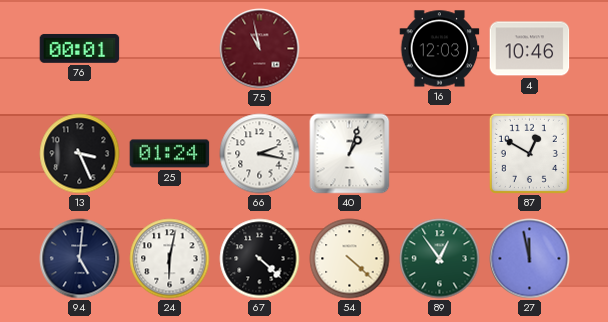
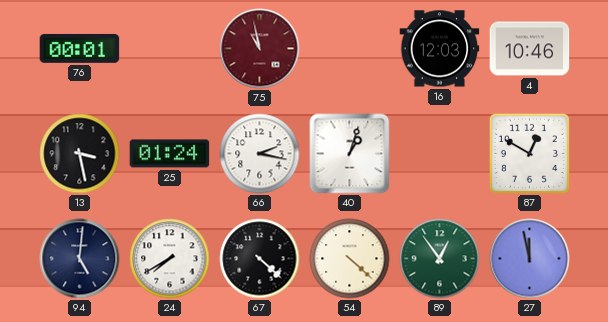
13: 3:26 -> 3:28 (80, 154)
24: 6:02 -> 7:40 (170, 259)
